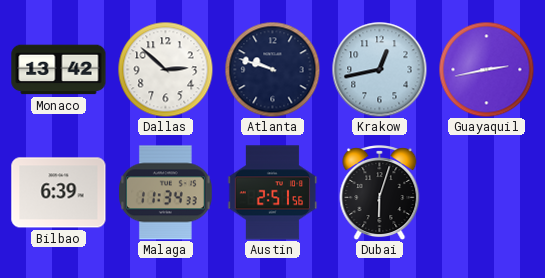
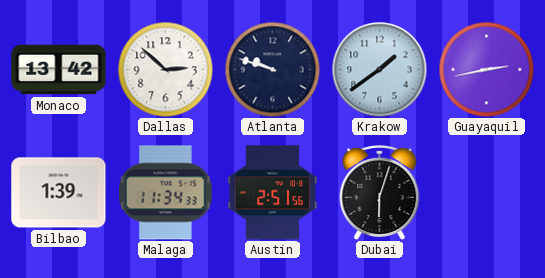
Krakow: 12:43 -> 1:39 (379, 69)
Bilbao: 6:39 -> 1:39 (59, 193)
